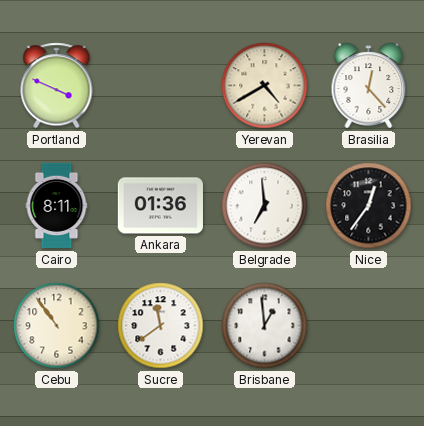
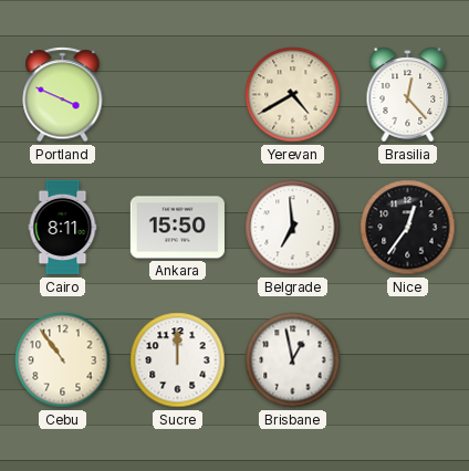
Ankara: 01:36 -> 15:50 (177, 228)
Sucre: 11:39 -> 12:00 (178, 360)
Brisbane: 12:59 -> 12:58 (293, 360)
